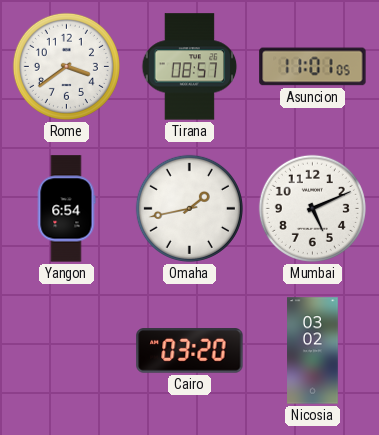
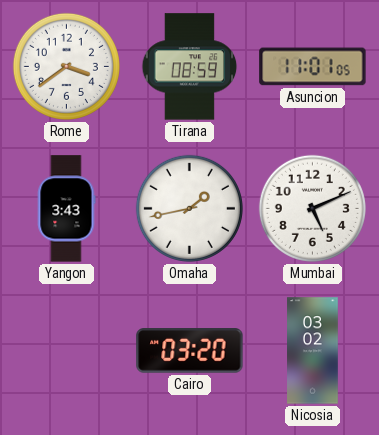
Tirana: 08:57 -> 08:59 (190, 67)
Yangon: 6:54 -> 3:43 (66, 209)
